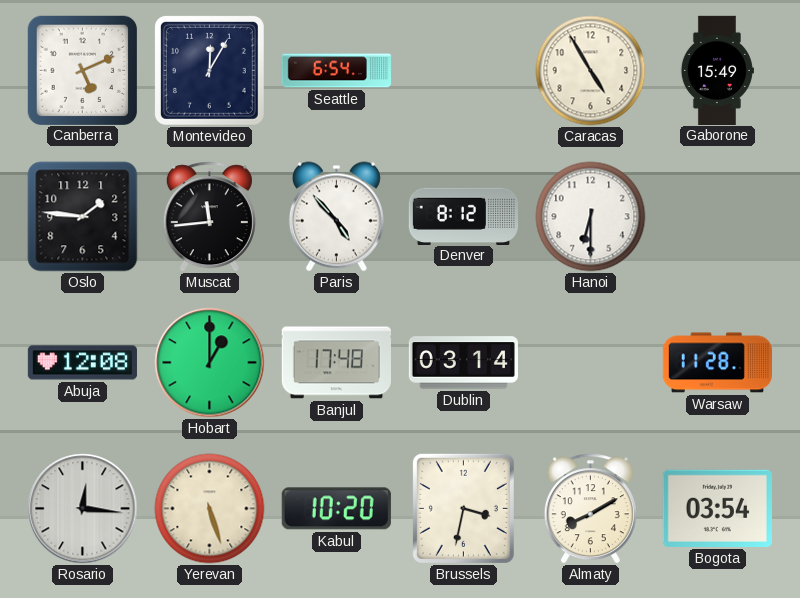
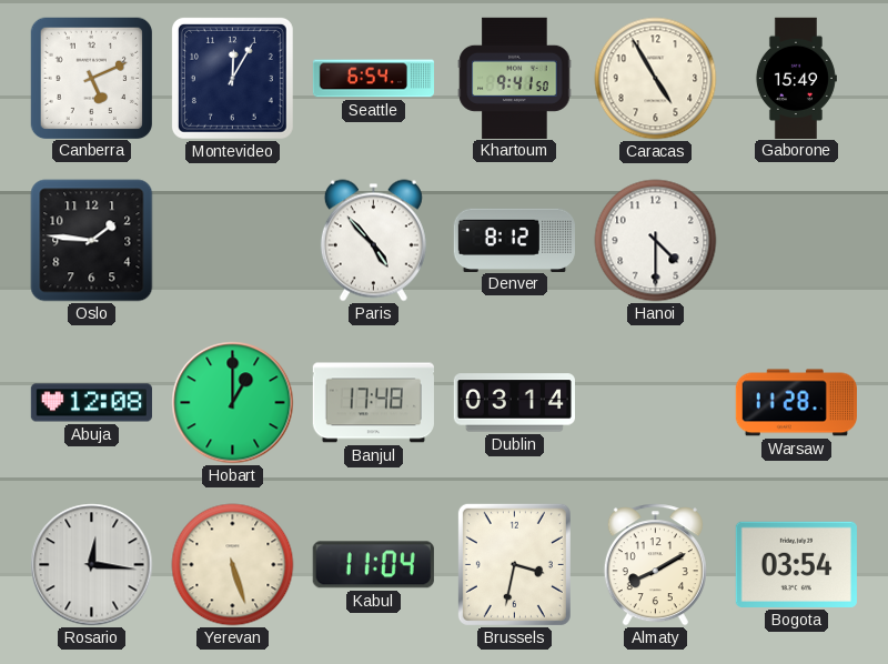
Khartoum: none -> 9:41 (515, 78)
Muscat: 11:44 -> none (209, 217)
Hanoi: 6:30 -> 4:30 (656, 241)
Kabul: 10:20 -> 11:04 (373, 565)
